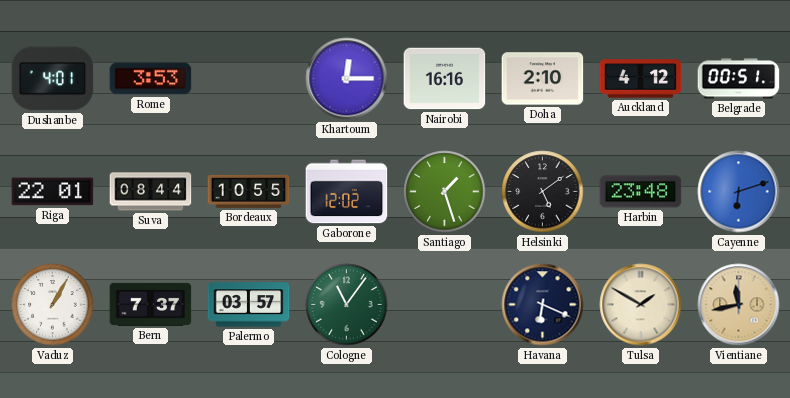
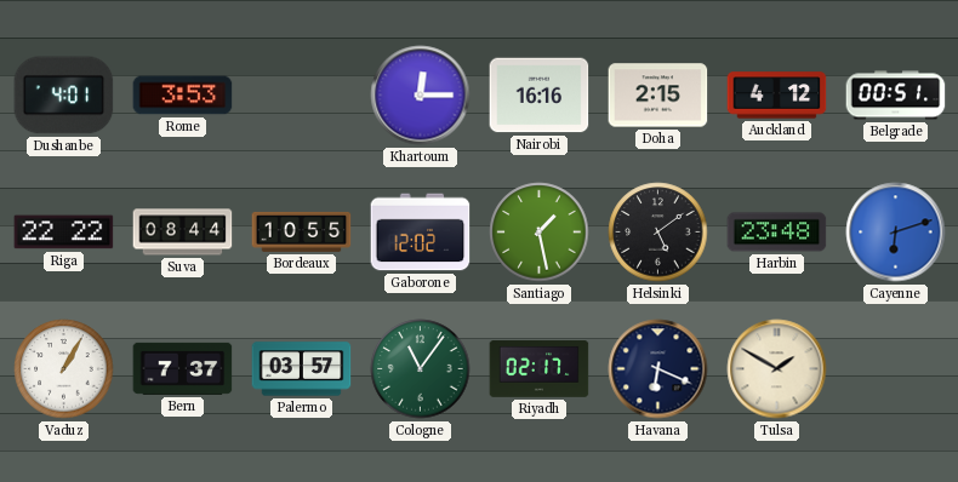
Doha: 2:10 -> 2:15 (658, 96)
Riga: 22:01 -> 22:22 (64, 233)
Santiago: 1:27 -> 1:28 (540, 233)
Riyadh: none -> 02:17 (540, 369)
Vientiane: 11:43 -> none (739, 305)
